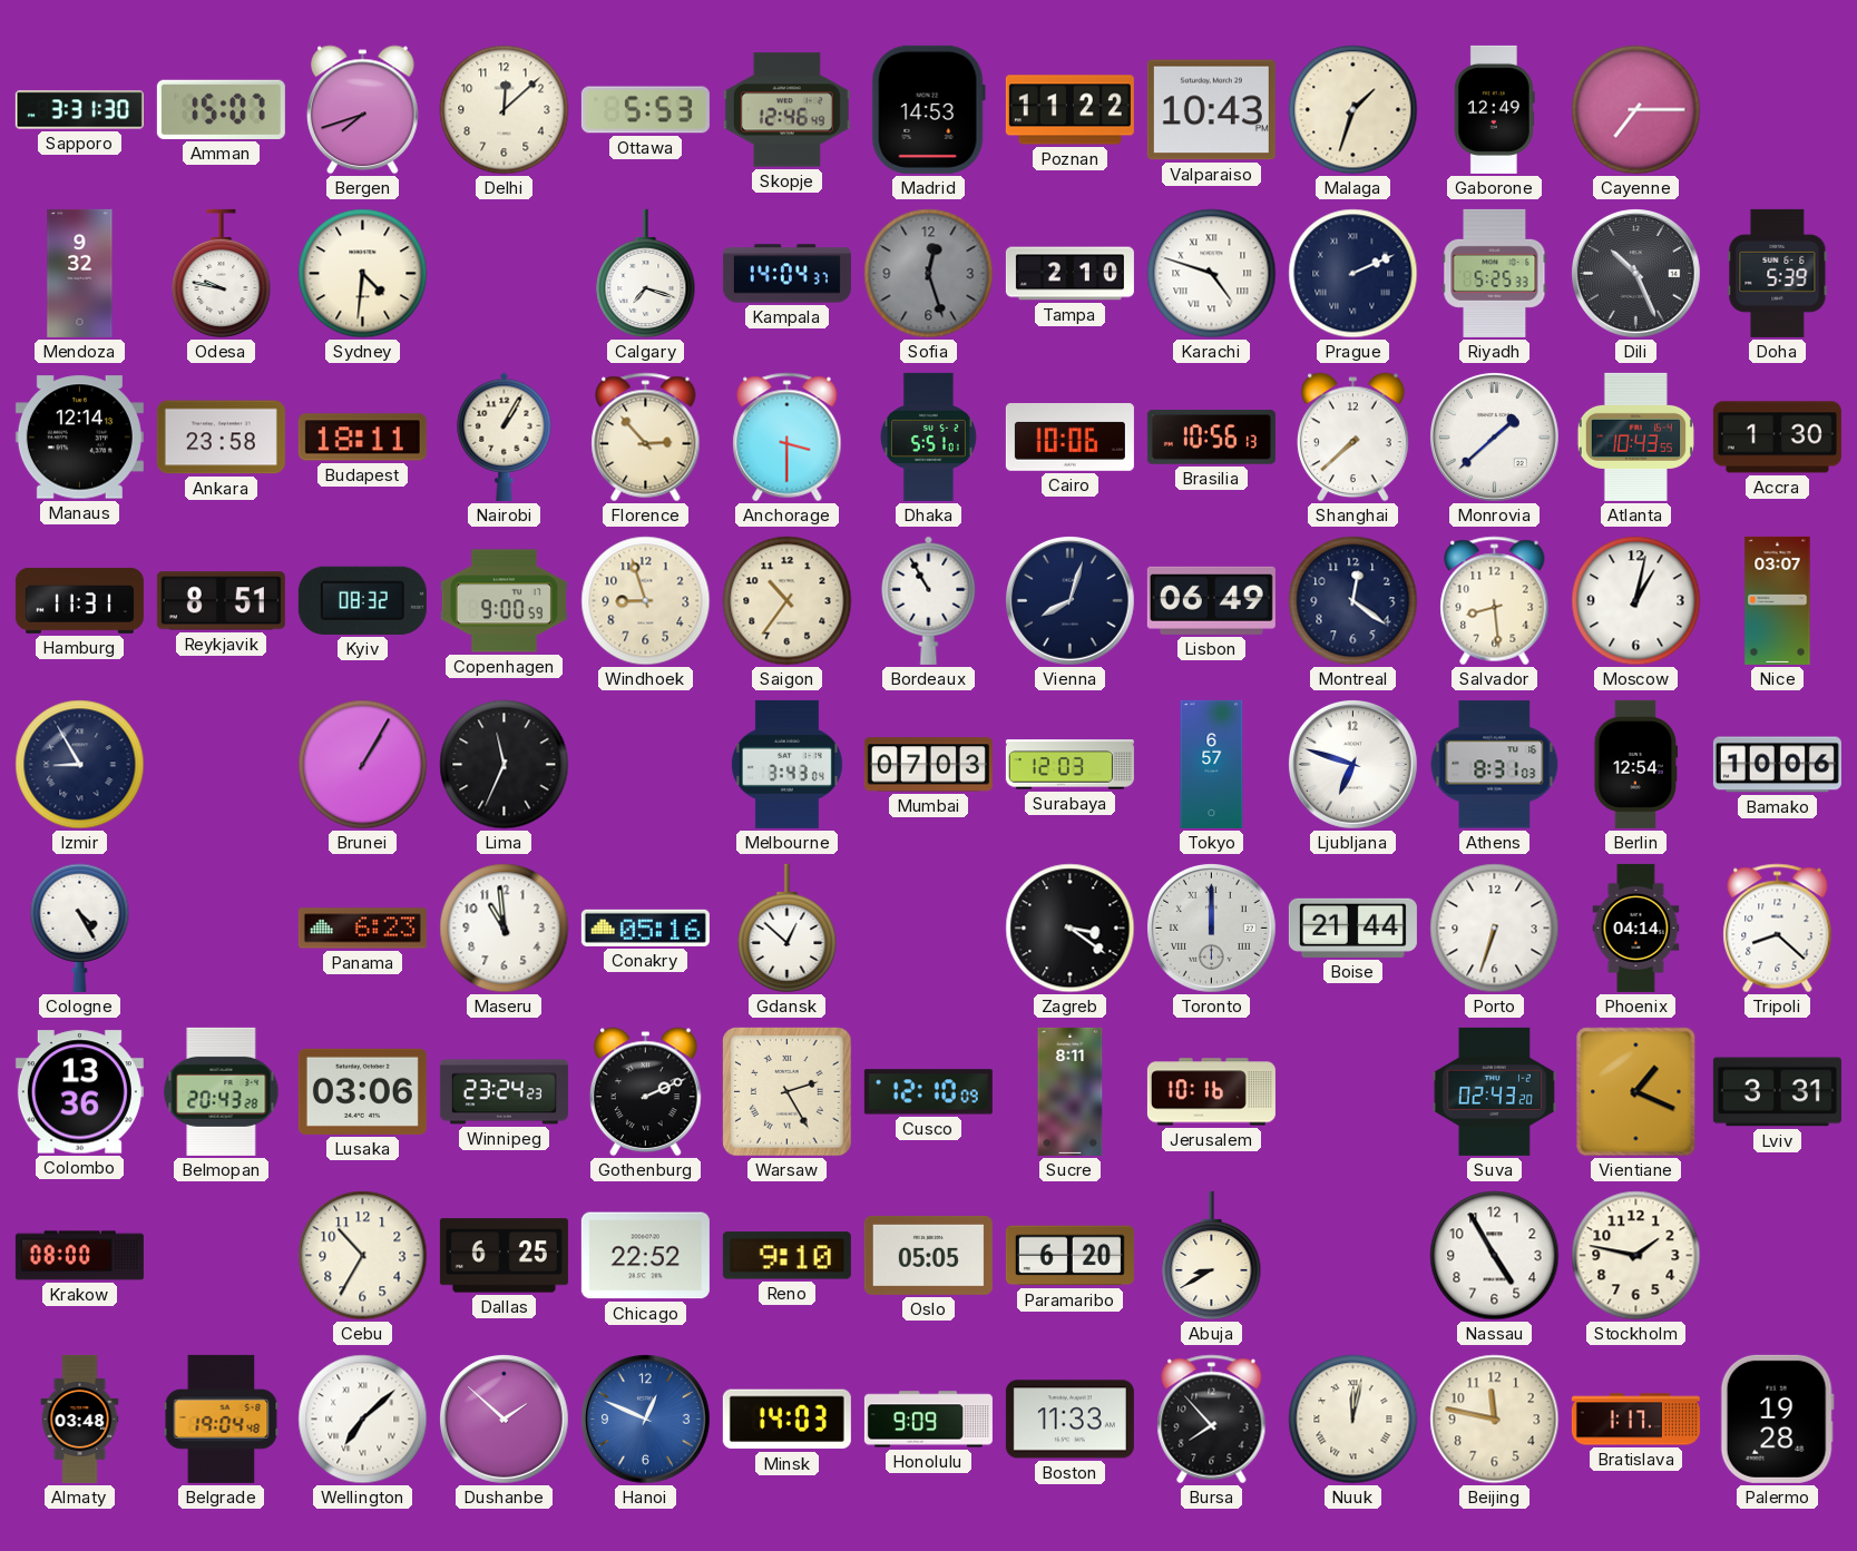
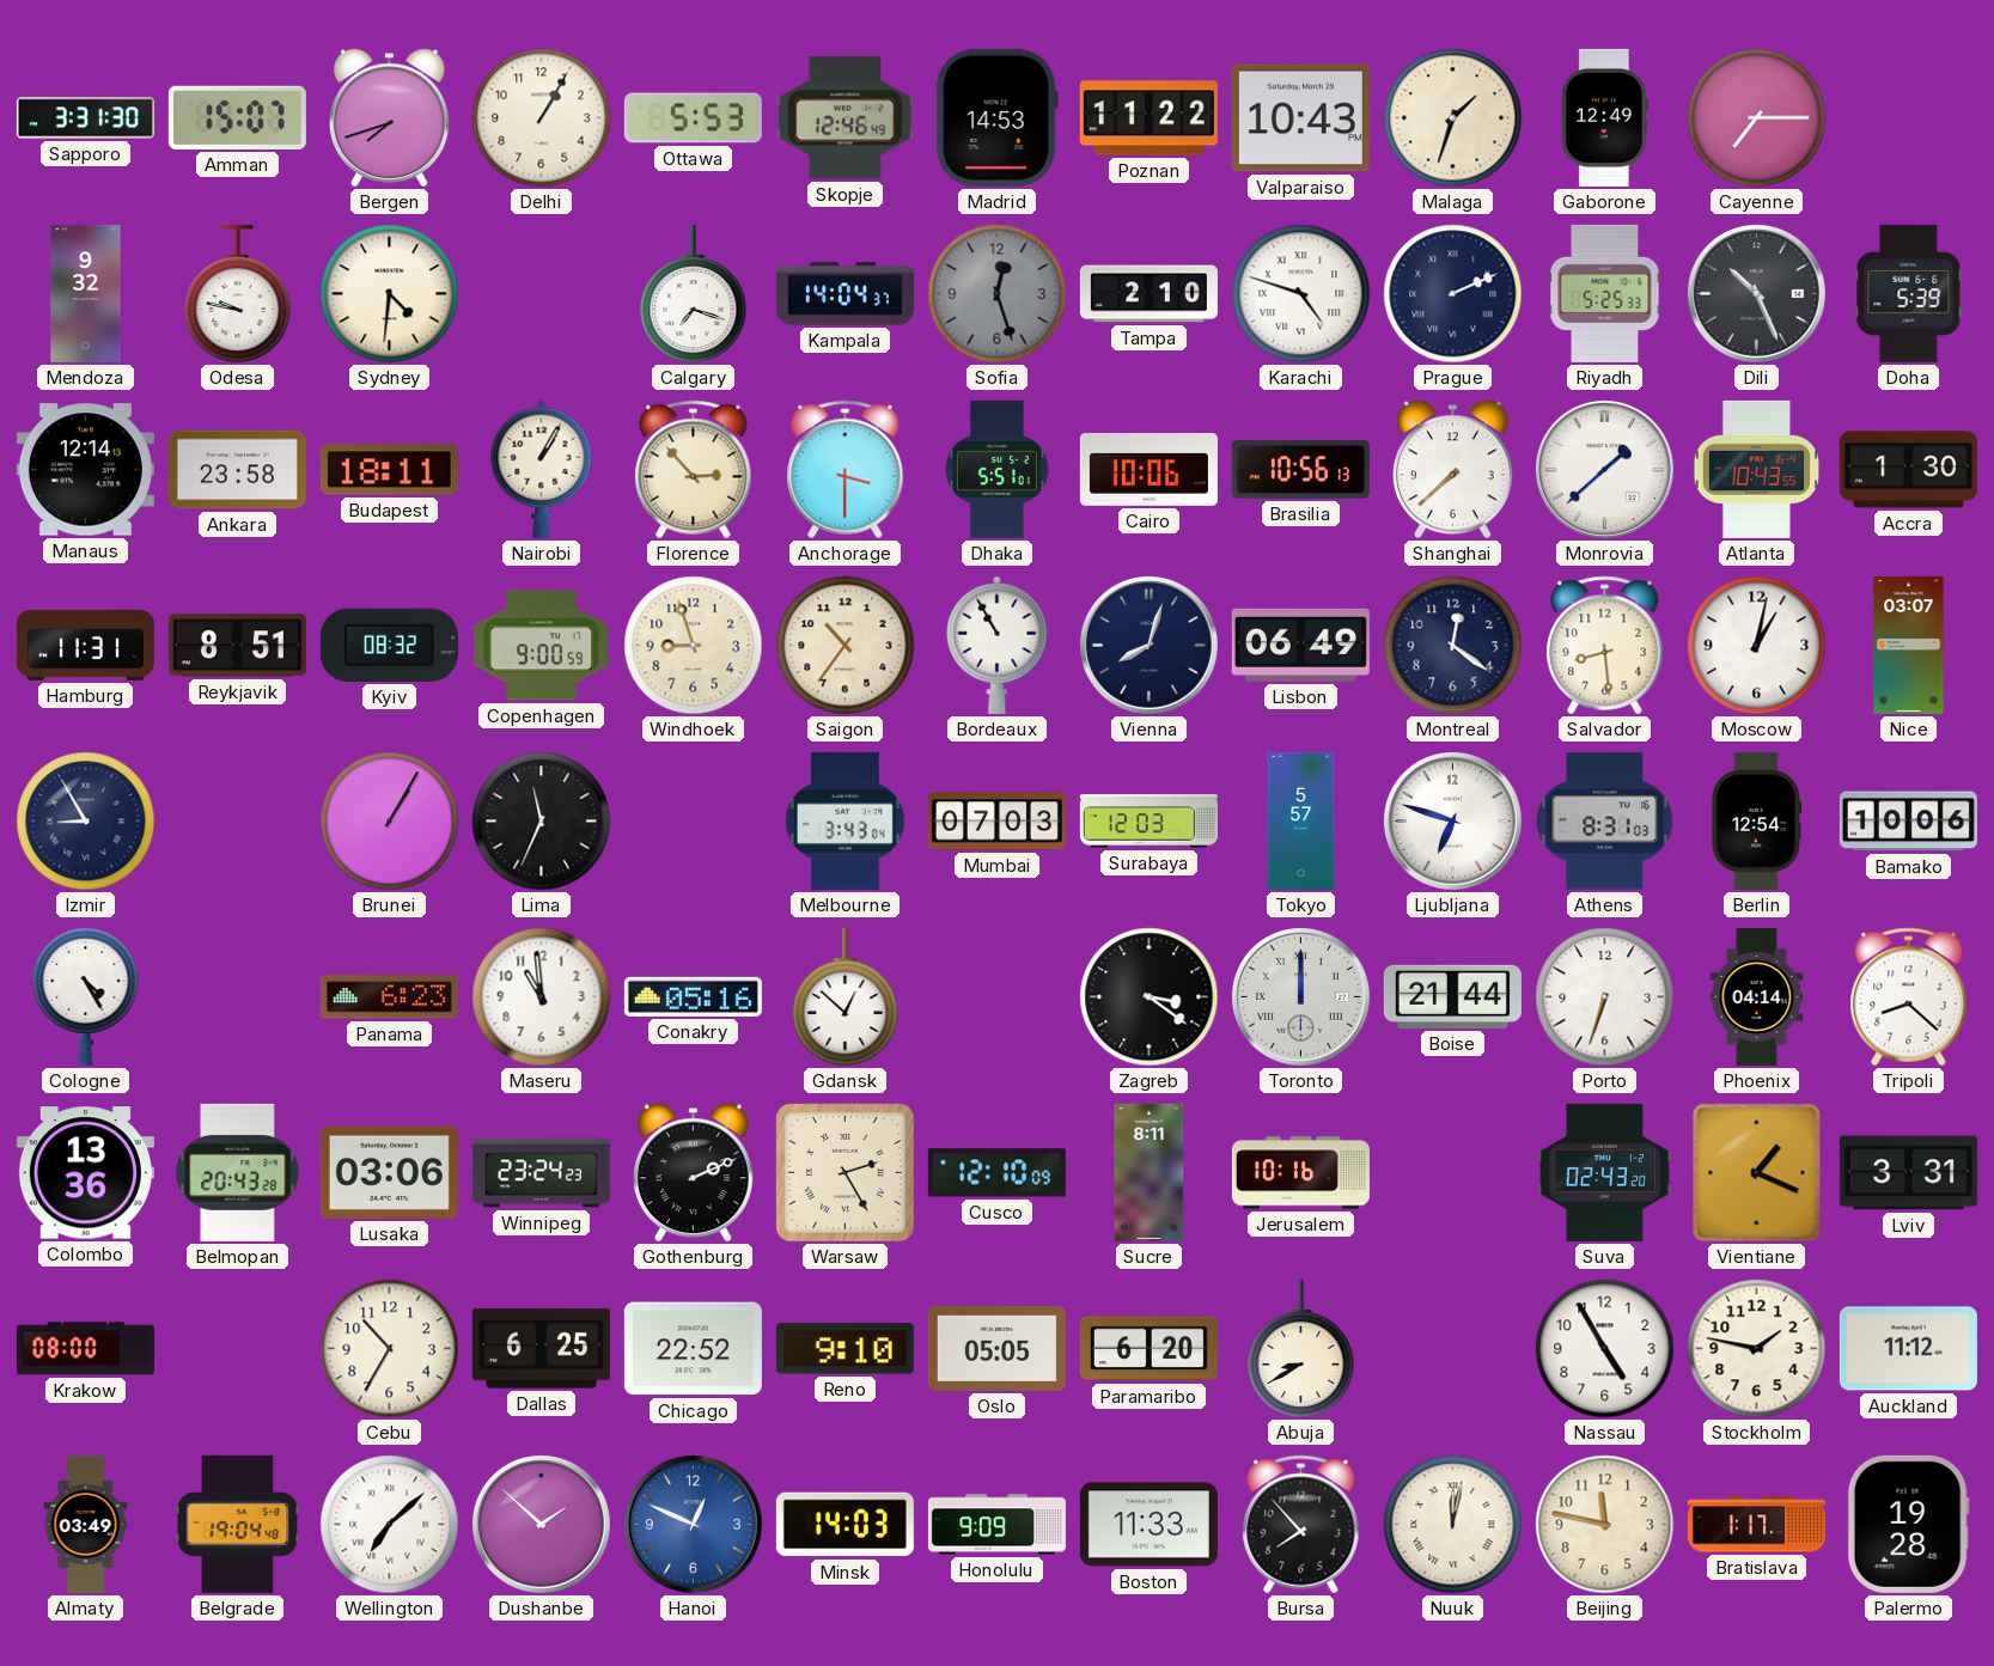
Delhi: 12:08 -> 1:05 (542, 118)
Tokyo: 6:57 -> 5:57 (1301, 820)
Auckland: none -> 11:12 (1908, 1349)
Almaty: 03:48 -> 03:49 (86, 1524)
